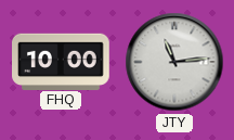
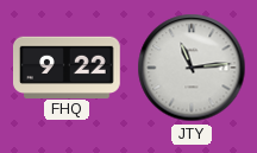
FHQ: 10:00 -> 9:22 (68, 66)
